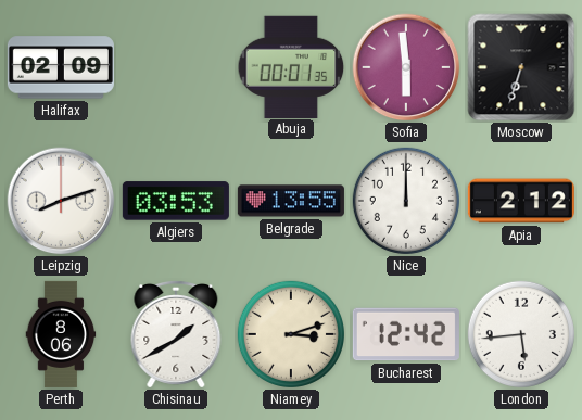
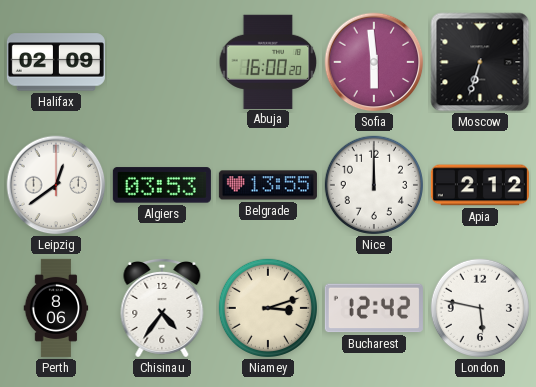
Abuja: 00:01 -> 16:00 (268, 61)
Leipzig: 8:12 -> 12:39 (56, 185)
Chisinau: 1:40 -> 4:36 (162, 308)
London: 5:44 -> 5:47 (480, 308)
